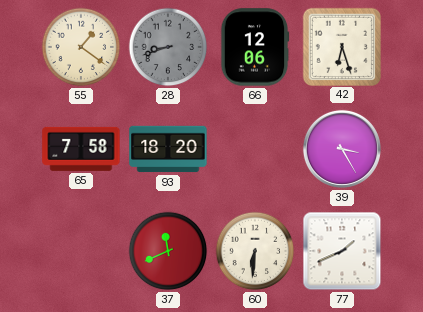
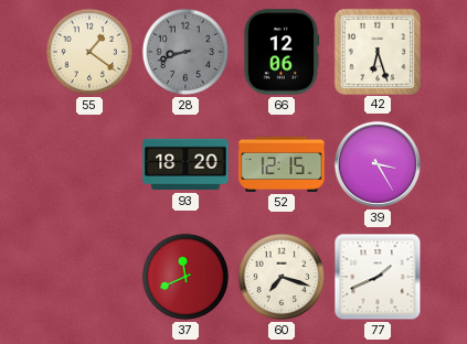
65: 7:58 -> none (81, 149)
52: none -> 12:15 (282, 164)
60: 6:31 -> 7:18 (282, 277)
